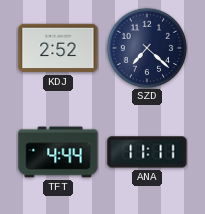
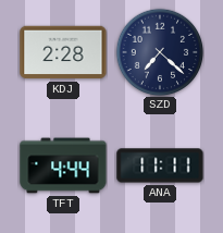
KDJ: 2:52 -> 2:28 (63, 52)
